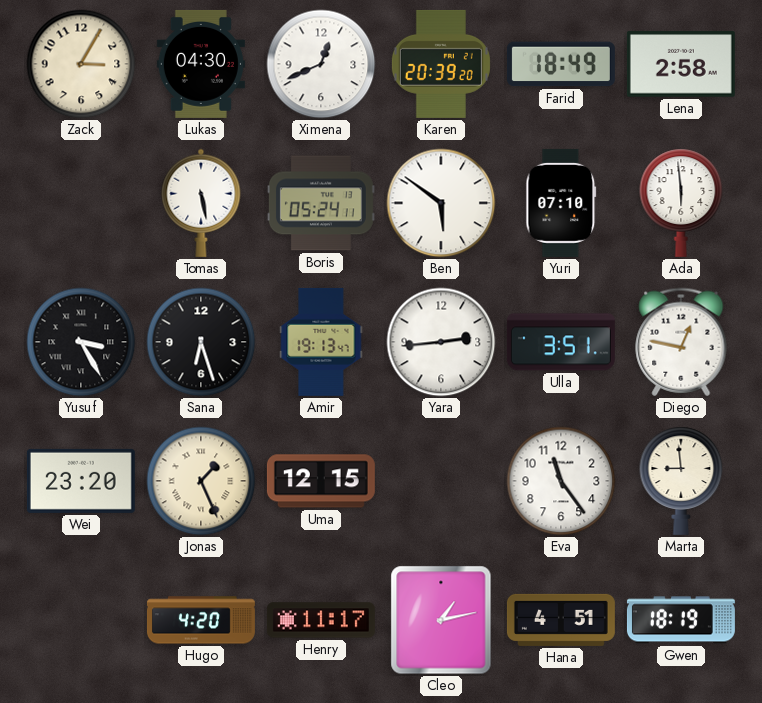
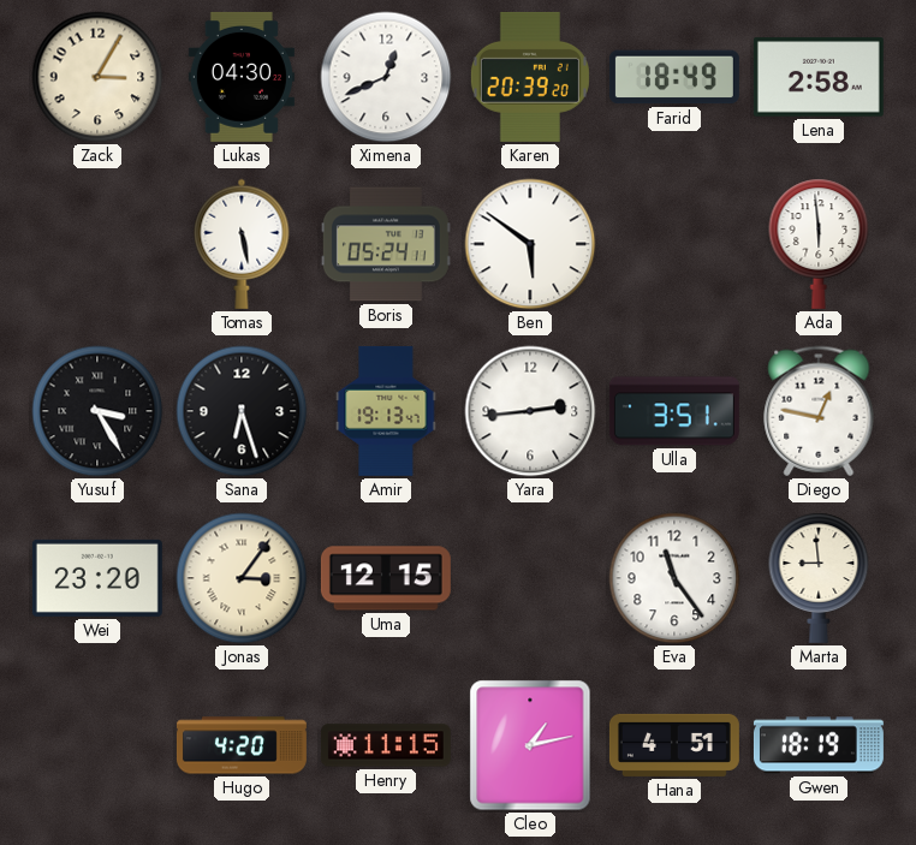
Yuri: 07:10 -> none (561, 203)
Jonas: 1:26 -> 3:06 (242, 578)
Henry: 11:17 -> 11:15 (386, 745)
